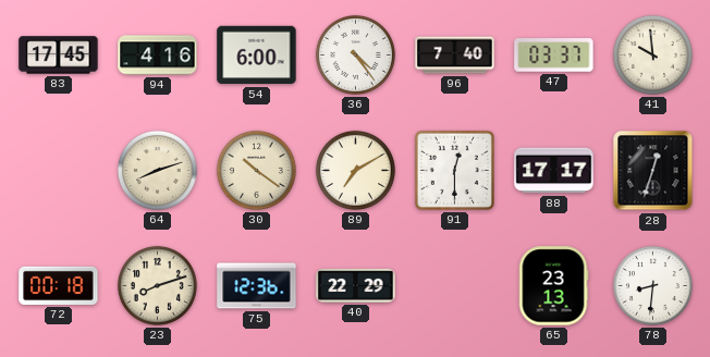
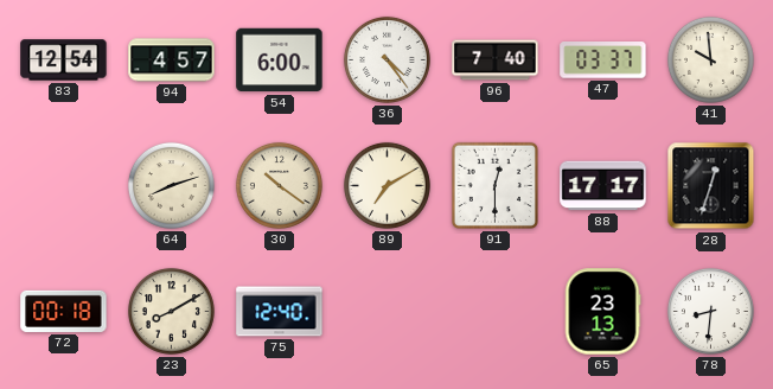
83: 17:45 -> 12:54 (64, 60)
94: 4:16 -> 4:57 (172, 60)
23: 8:12 -> 8:10 (171, 311)
75: 12:36 -> 12:40 (280, 312)
40: 22:29 -> none (356, 285)
